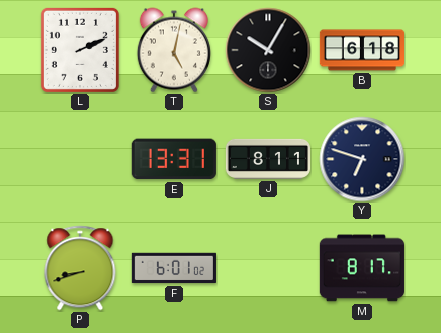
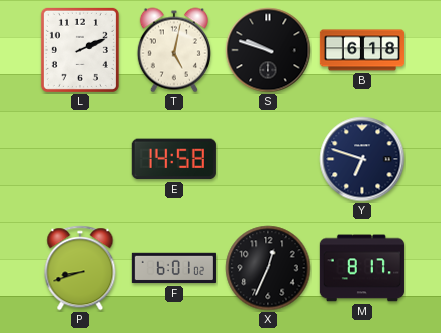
S: 10:05 -> 9:48 (268, 50)
E: 13:31 -> 14:58 (174, 159)
J: 8:11 -> none (267, 159)
X: none -> 12:34 (268, 268)
